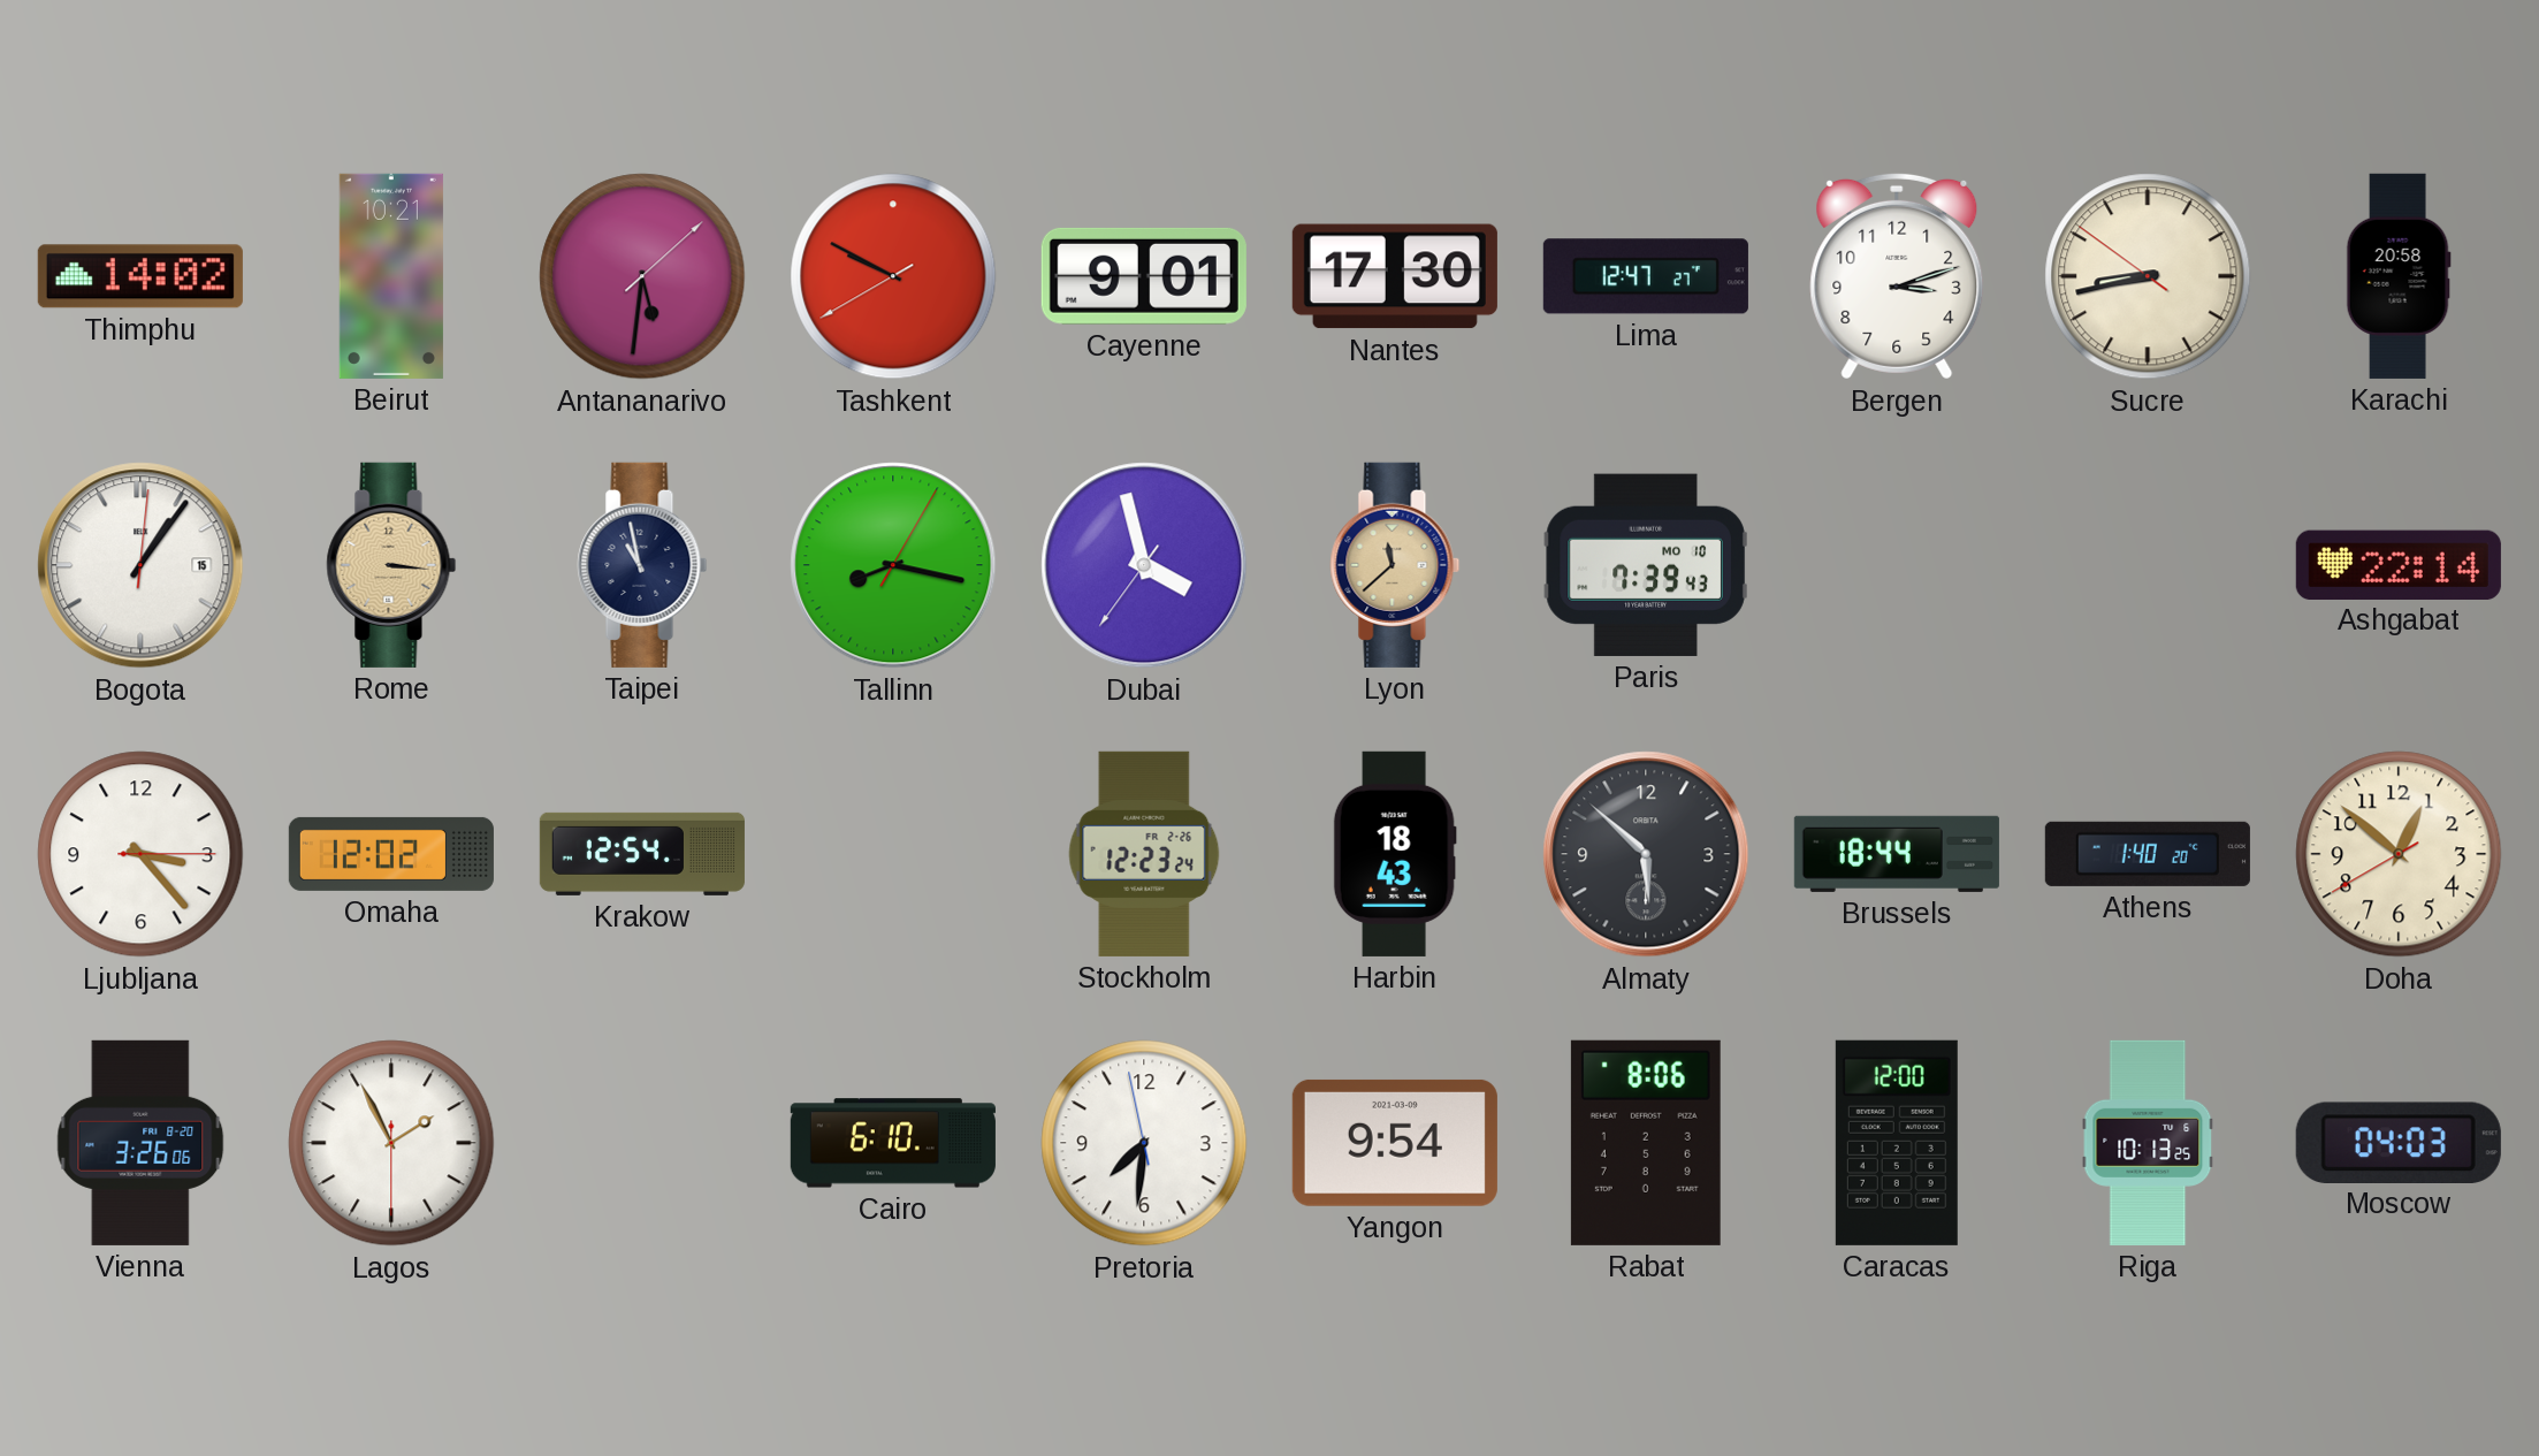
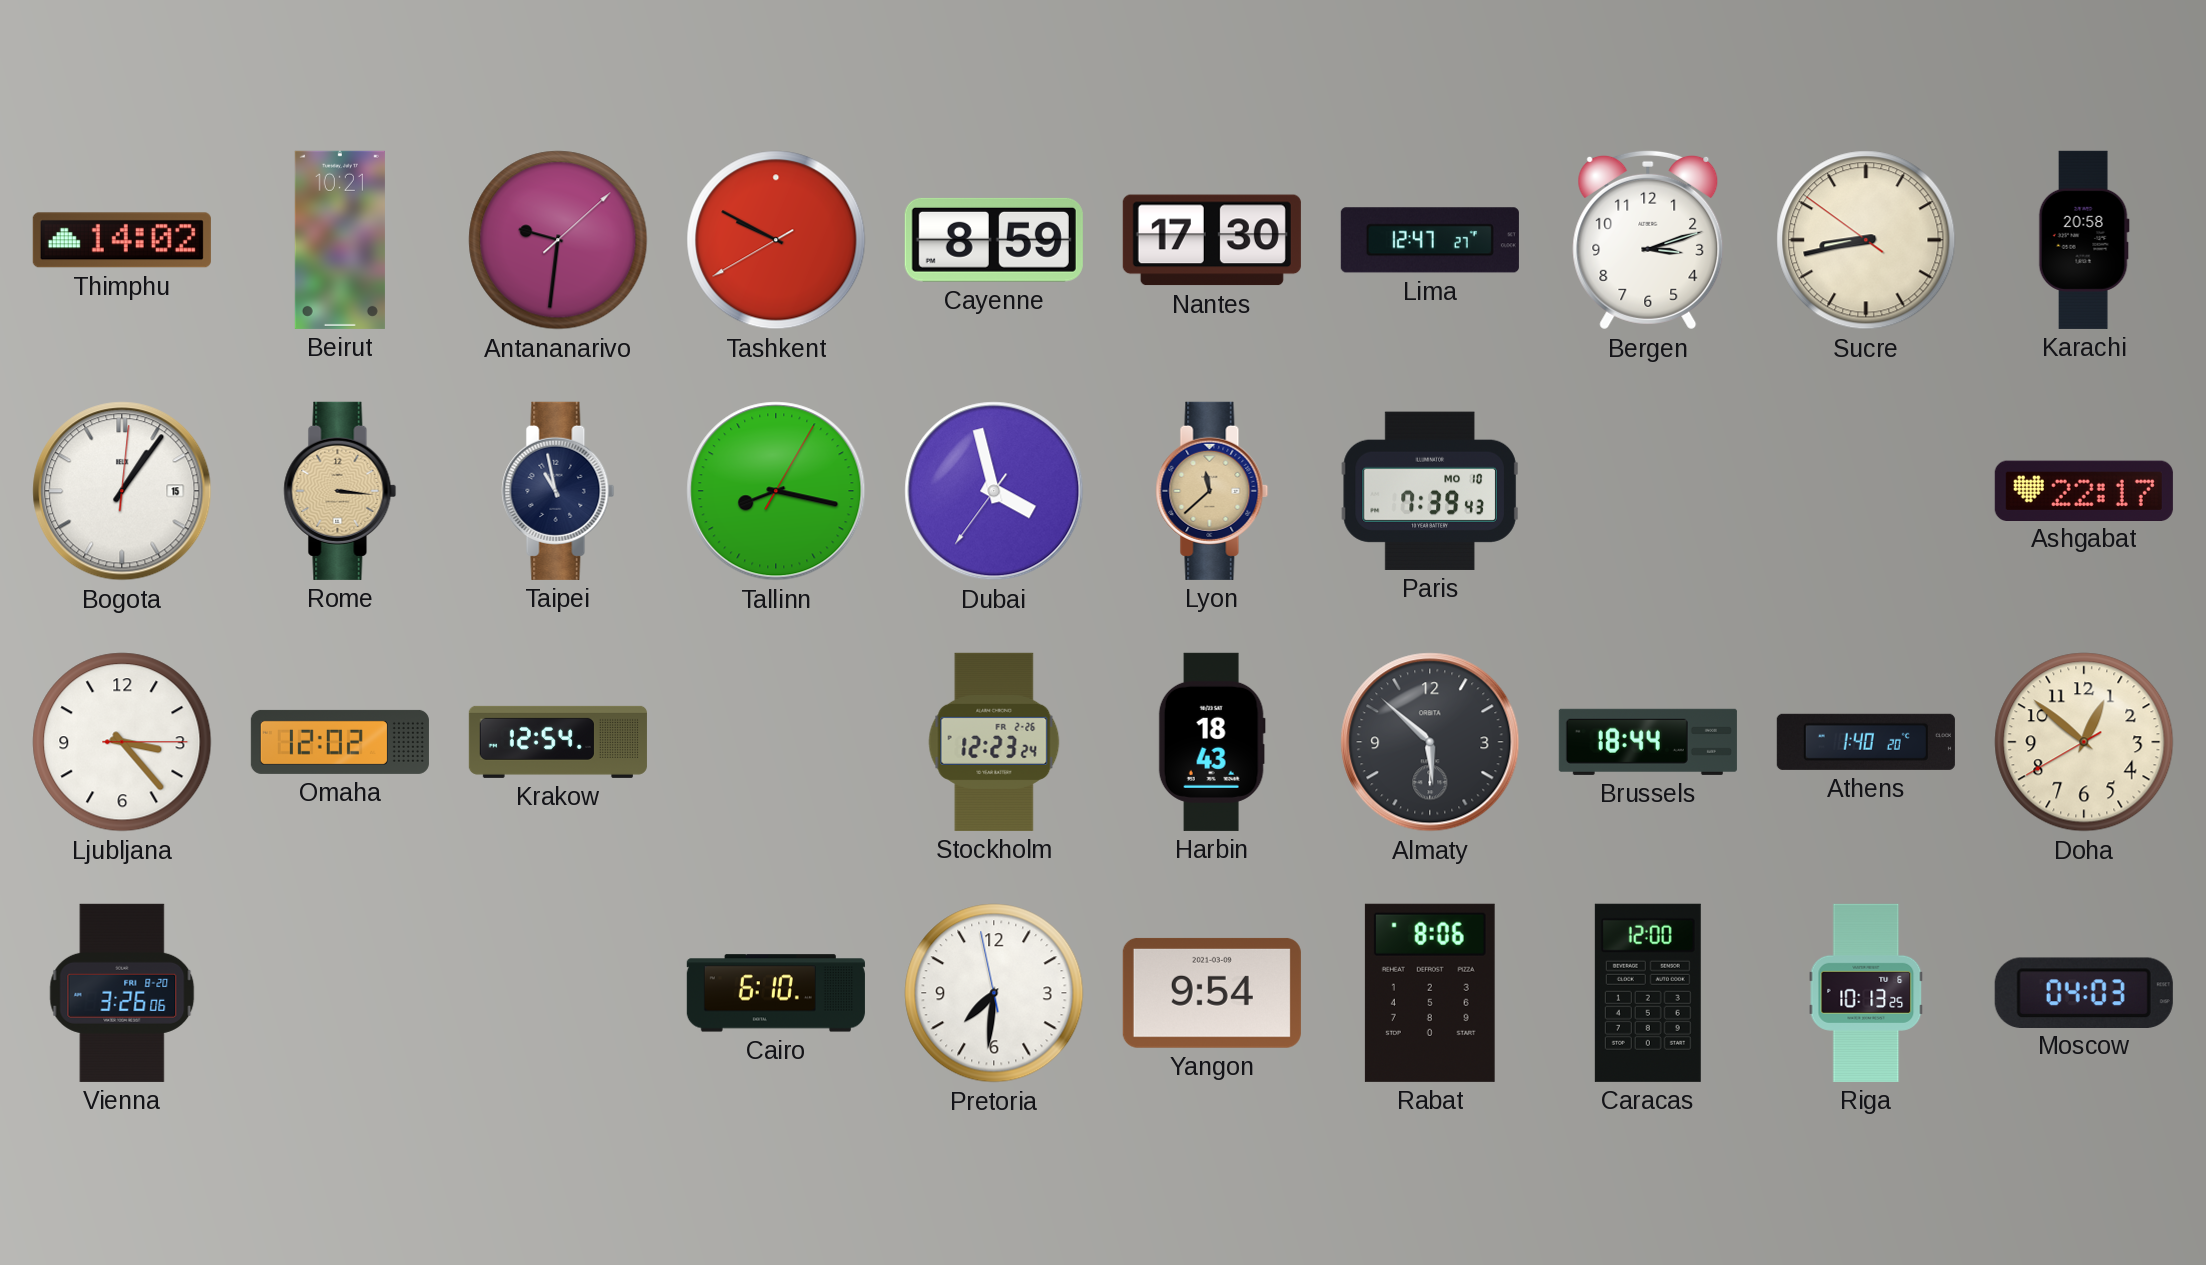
Antananarivo: 5:31 -> 9:31 (558, 240)
Cayenne: 9:01 -> 8:59 (994, 240)
Ashgabat: 22:14 -> 22:17 (2084, 490)
Lagos: 1:55 -> none (391, 1143)
